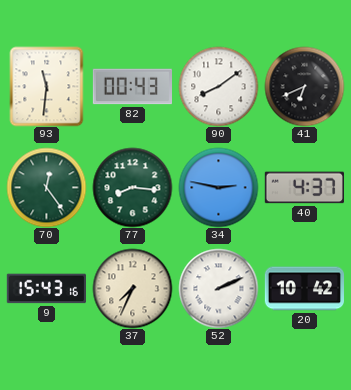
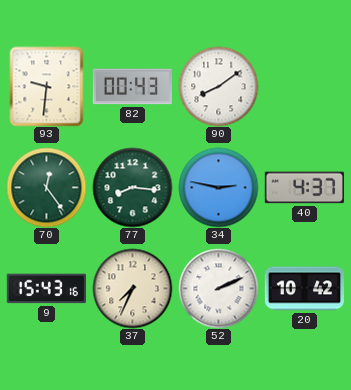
93: 11:31 -> 9:31 (47, 86)
41: 6:41 -> none (304, 86)
